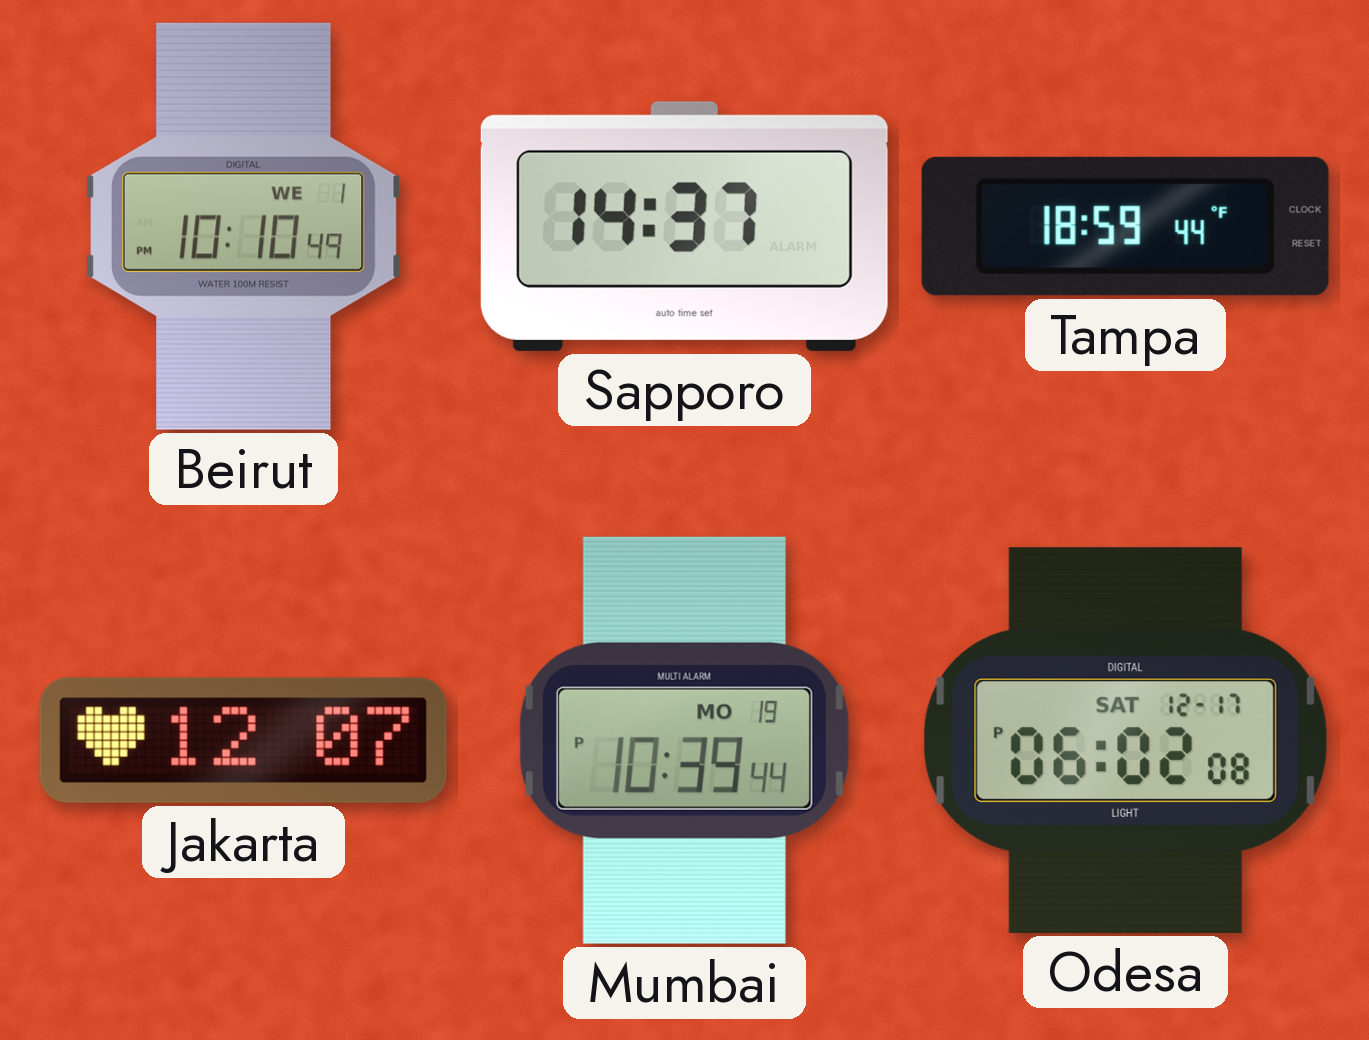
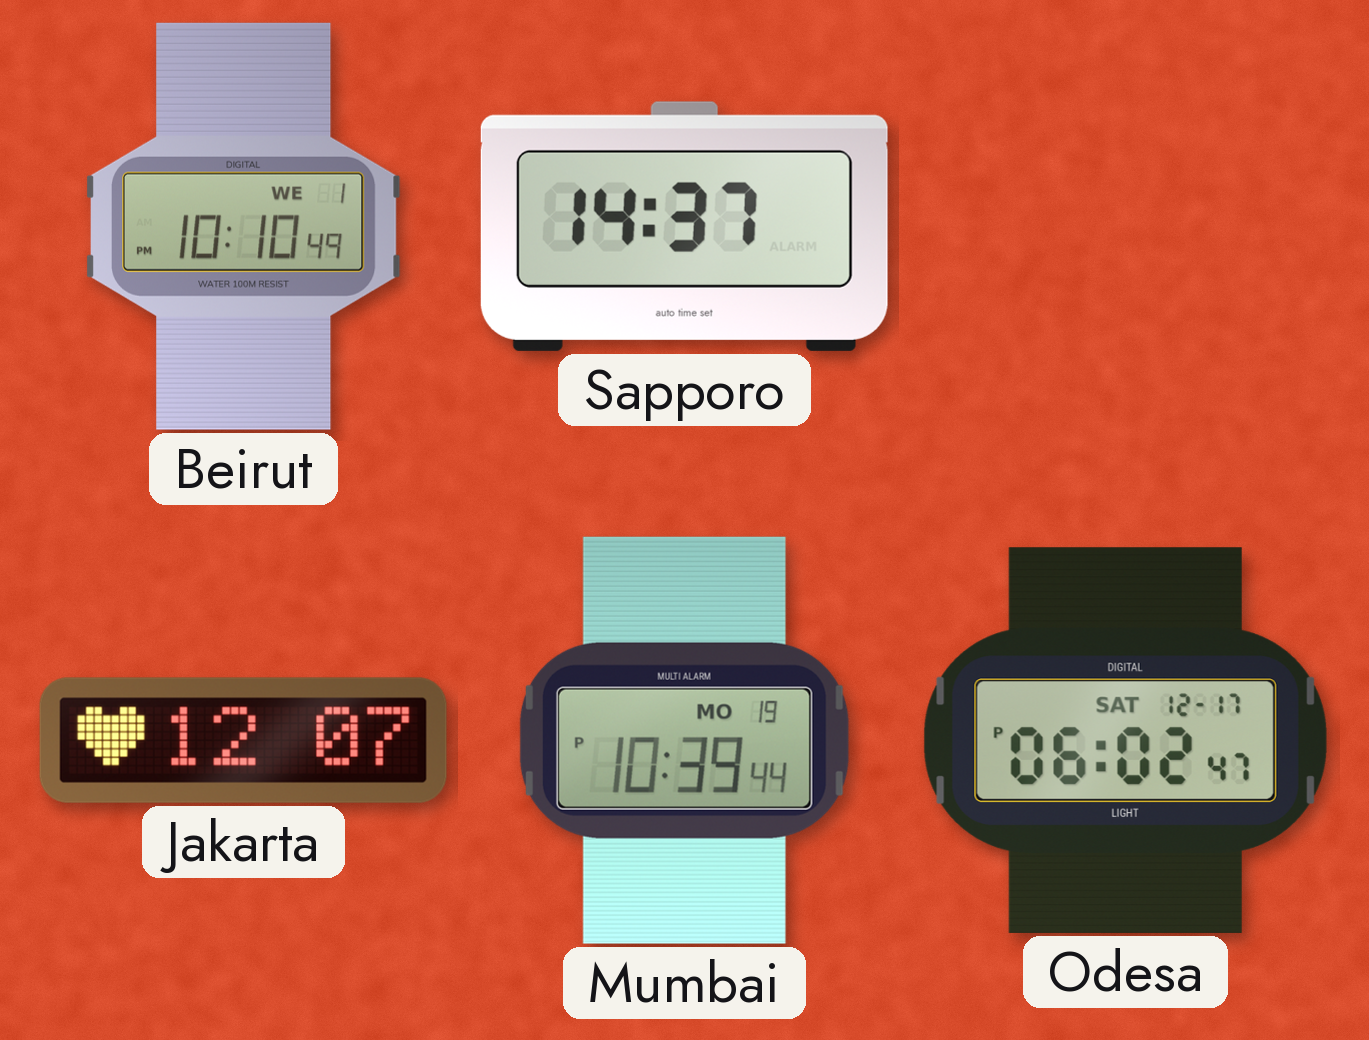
Tampa: 18:59 -> none (1125, 226)
Odesa: 06:02:08 PM -> 06:02:47 PM (1125, 740)
